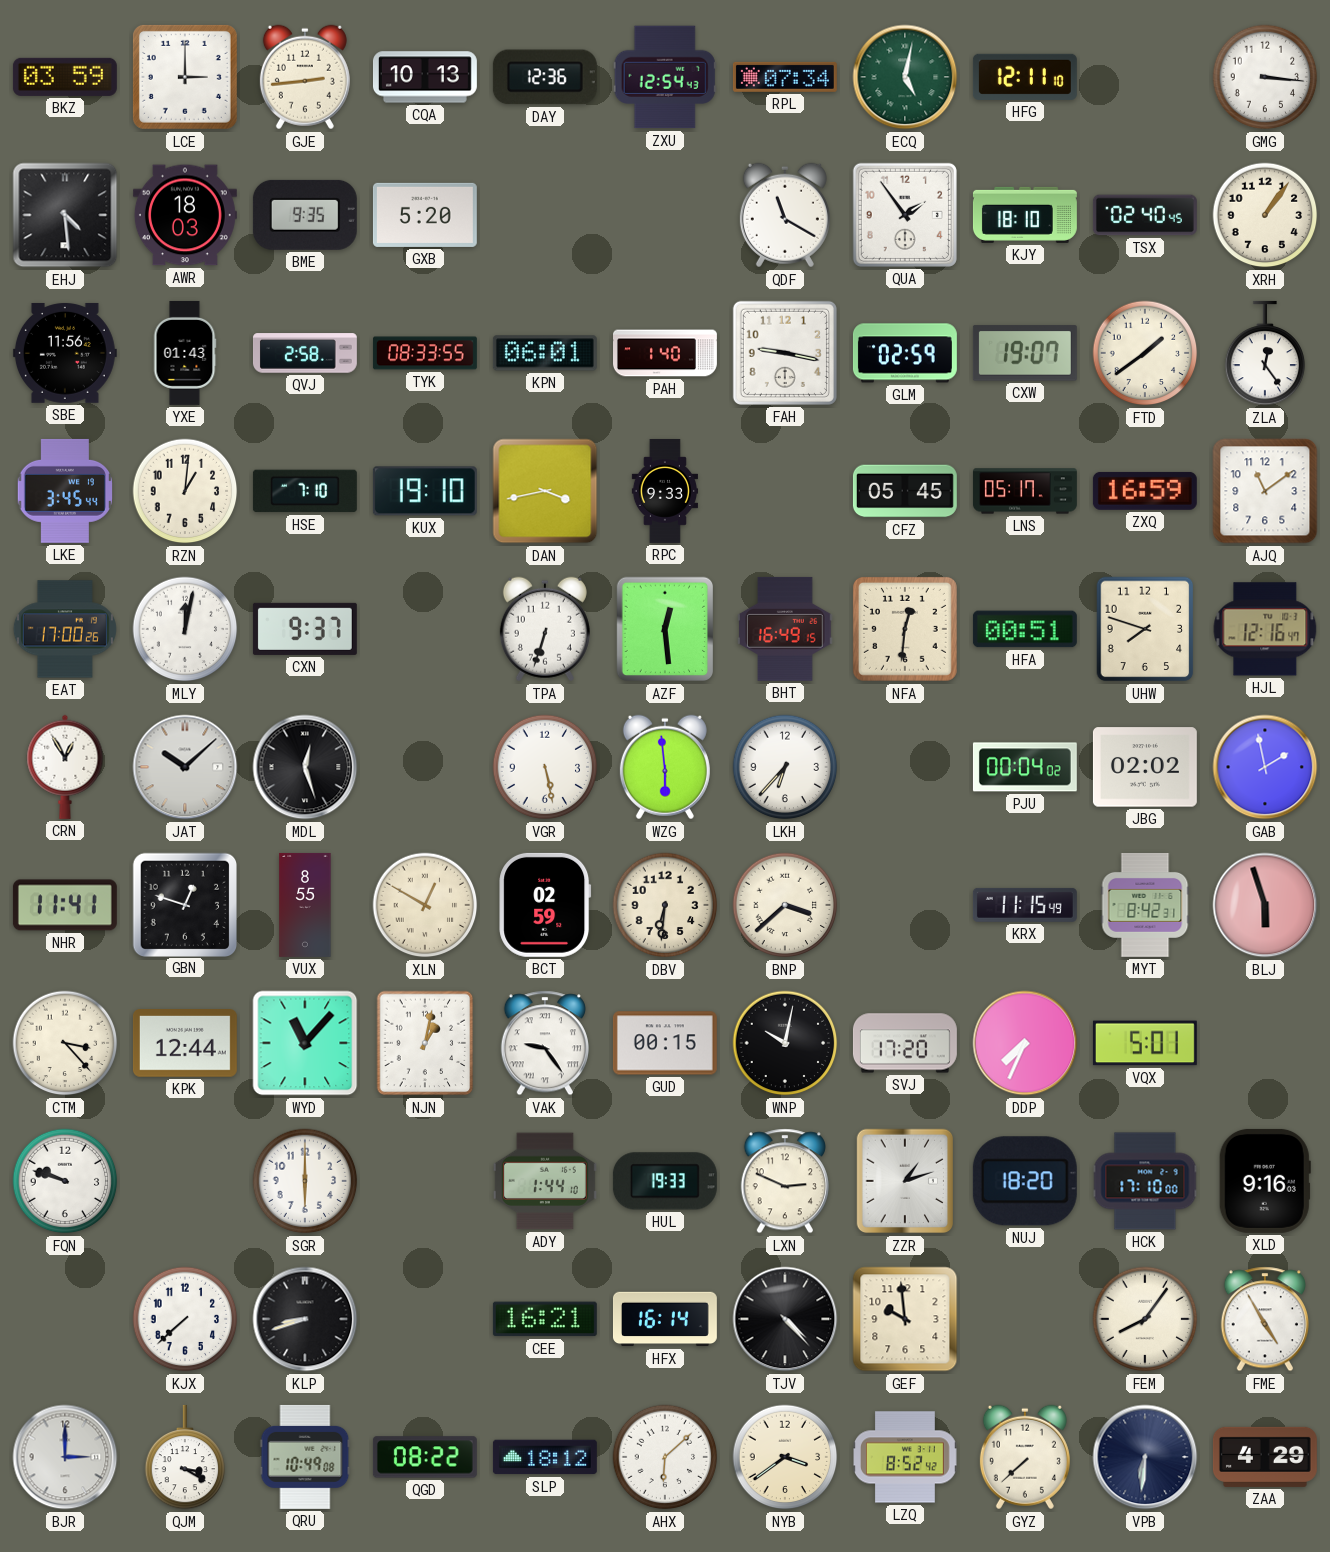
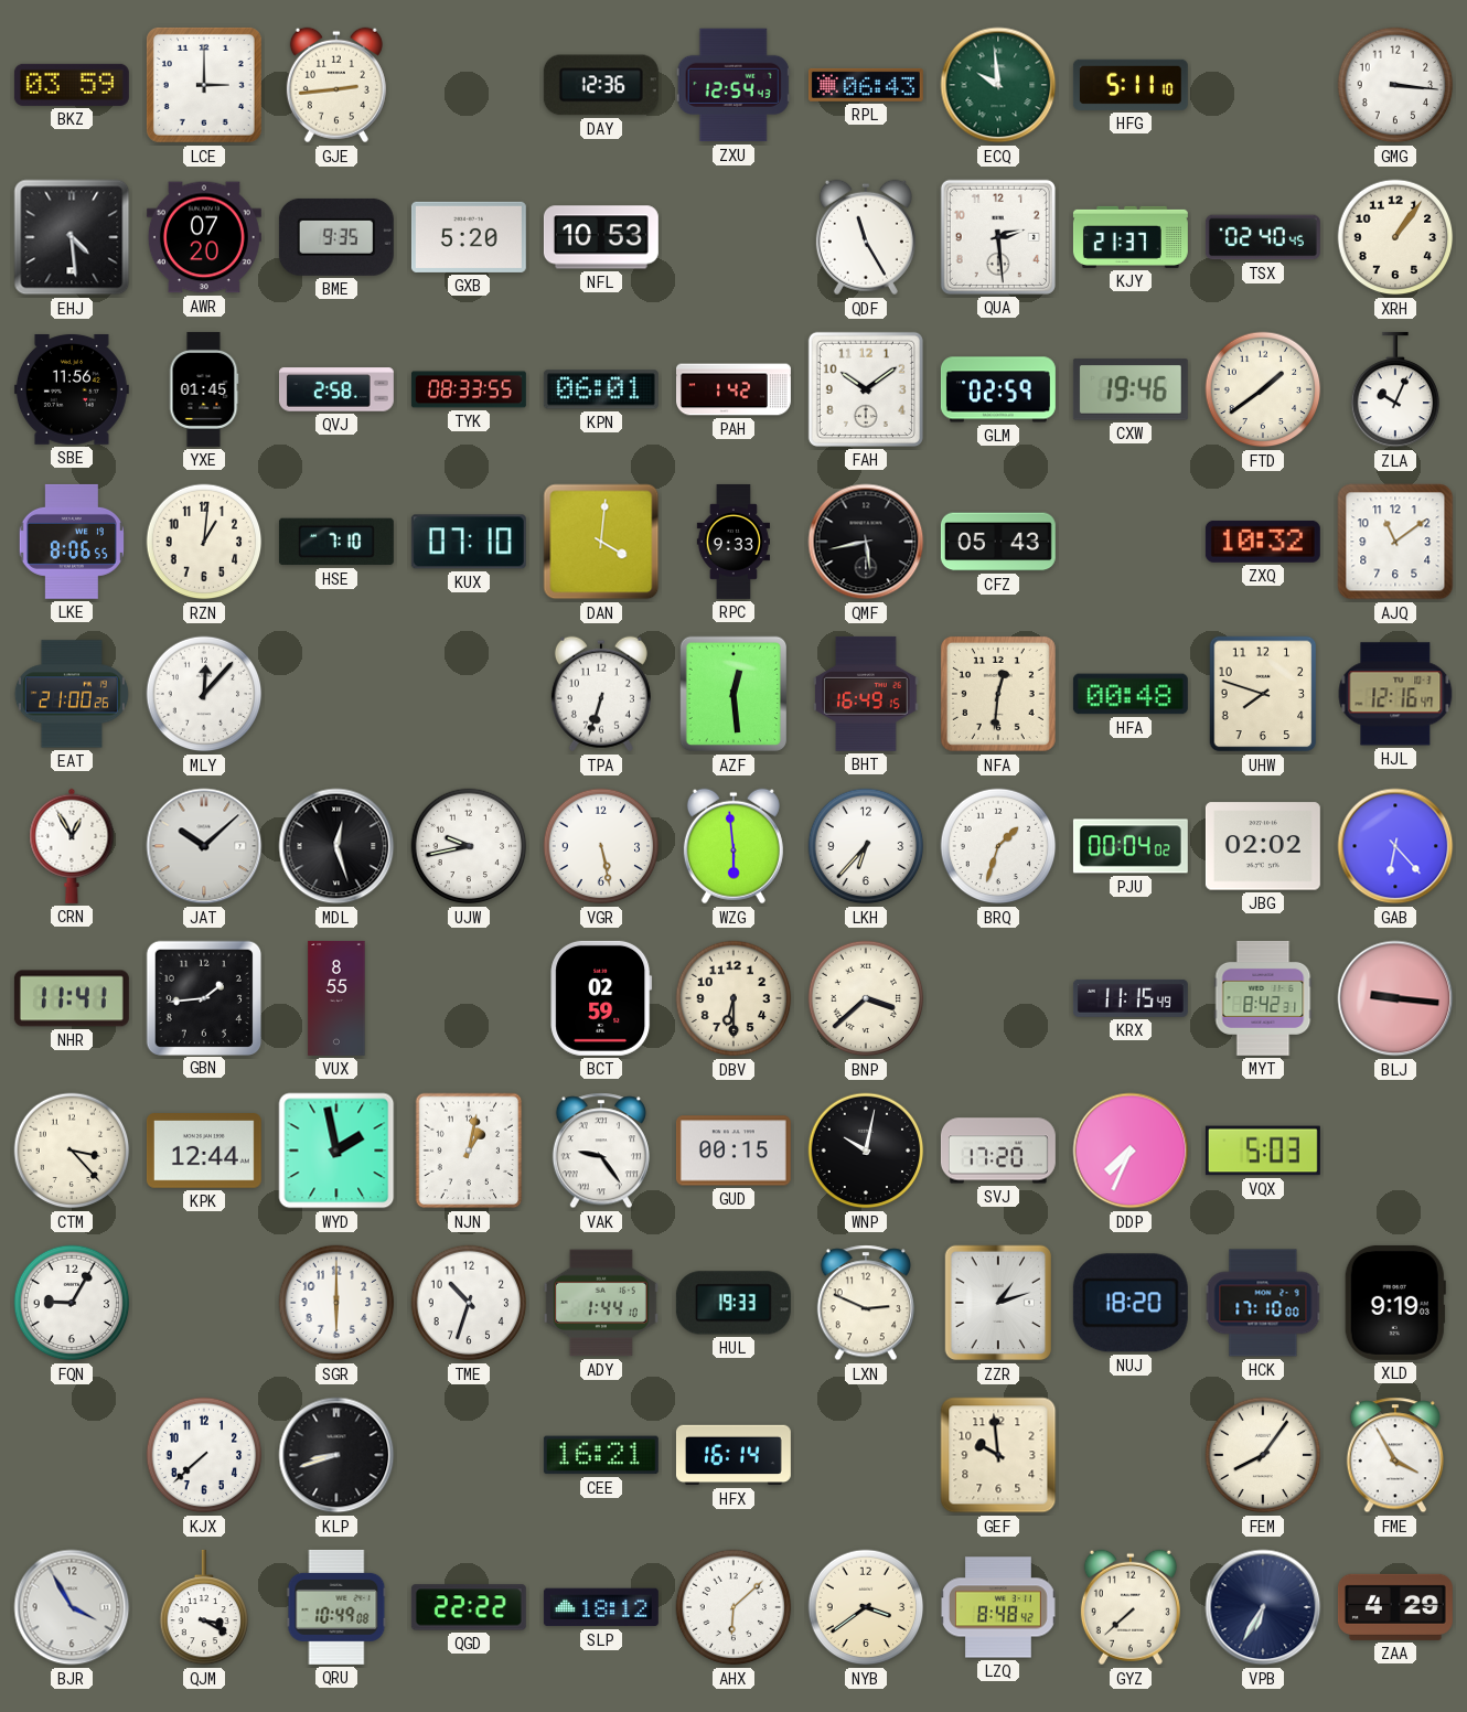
CQA: 10:13 -> none (425, 77)
RPL: 07:34 -> 06:43 (866, 85)
ECQ: 5:02 -> 9:59 (998, 85)
HFG: 12:11 -> 5:11 (1131, 85)
AWR: 18:03 -> 07:20 (204, 237)
NFL: none -> 10:53 (601, 237)
QDF: 11:20 -> 11:25 (866, 237)
QUA: 1:54 -> 2:29 (998, 237)
KJY: 18:10 -> 21:37 (1131, 237)
YXE: 01:43 -> 01:45 (204, 389)
PAH: 1:40 -> 1:42 (735, 389)
FAH: 9:17 -> 10:09 (866, 389)
CXW: 19:07 -> 19:46 (1131, 389)
ZLA: 12:24 -> 10:04 (1395, 389)
LKE: 3:45 -> 8:06 (72, 542)
KUX: 19:10 -> 07:10 (469, 542)
DAN: 3:43 -> 4:01 (601, 542)
QMF: none -> 5:43 (866, 542)
CFZ: 05:45 -> 05:43 (998, 542)
LNS: 05:17 -> none (1025, 491)
ZXQ: 16:59 -> 10:32 (1263, 542)
EAT: 17:00 -> 21:00 (72, 694)
MLY: 12:02 -> 12:07 (204, 694)
CXN: 9:37 -> none (305, 629)
HFA: 00:51 -> 00:48 (1131, 694)
UJW: none -> 9:43 (469, 846)
BRQ: none -> 1:33 (998, 846)
GAB: 1:58 -> 6:23 (1395, 846)
GBN: 12:48 -> 1:44 (204, 997)
XLN: 12:50 -> none (425, 905)
DBV: 6:31 -> 6:30 (733, 998)
BLJ: 5:57 -> 9:16 (1395, 998)
WYD: 11:07 -> 1:58 (336, 1151)
VQX: 5:01 -> 5:03 (1263, 1151)
FQN: 9:48 -> 9:05 (72, 1303)
TME: none -> 10:33 (469, 1303)
XLD: 9:16 -> 9:19 (1395, 1303)
TJV: 4:23 -> none (785, 1319)
FME: 4:55 -> 3:55 (1395, 1455)
BJR: 3:00 -> 3:55 (72, 1607)
QGD: 08:22 -> 22:22 (469, 1607)
LZQ: 8:52 -> 8:48 (999, 1607)
VPB: 6:31 -> 6:35 (1263, 1607)
